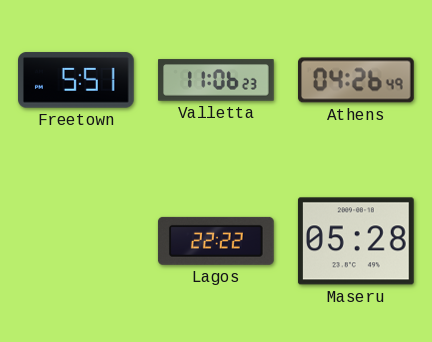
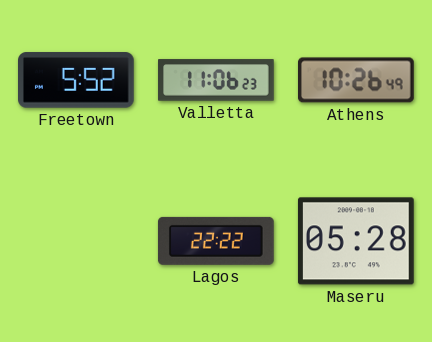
Freetown: 5:51 -> 5:52 (77, 80)
Athens: 04:26 -> 10:26 (357, 80)
